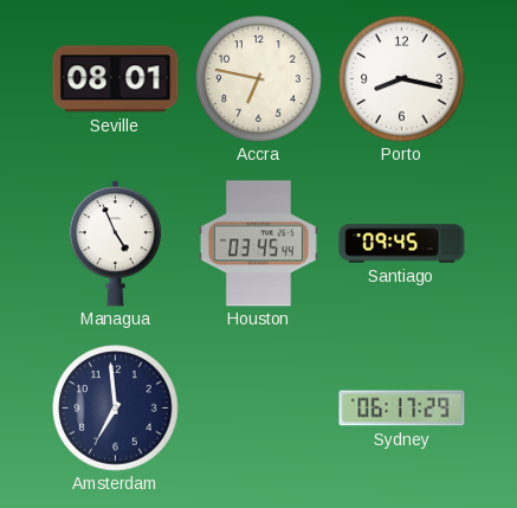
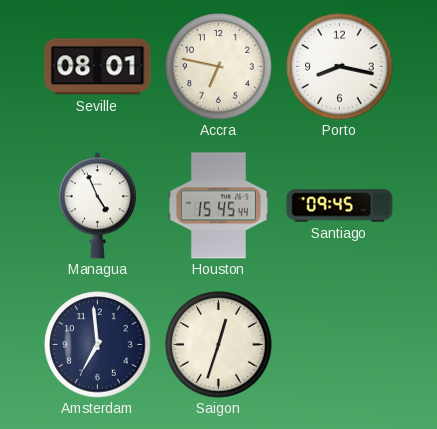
Houston: 03:45 -> 15:45 (218, 206)
Saigon: none -> 12:33 (219, 345)
Sydney: 06:17 -> none (402, 409)
